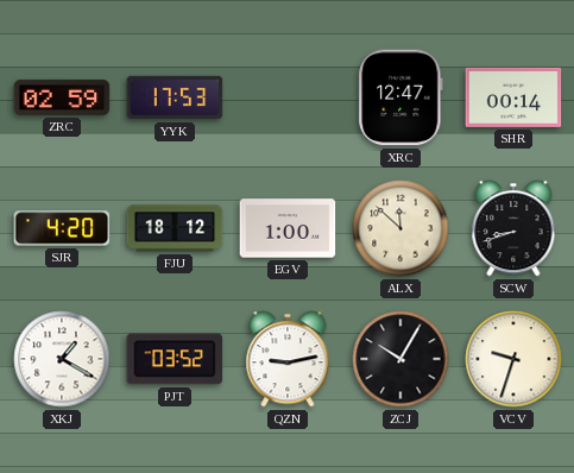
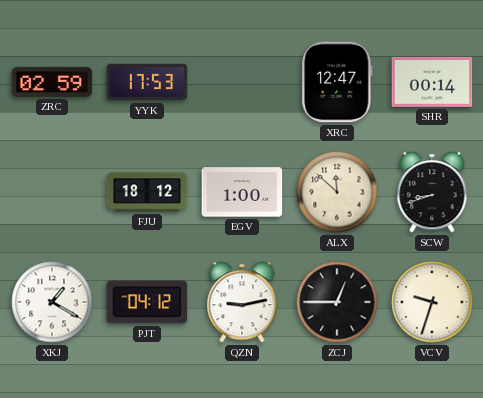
SJR: 4:20 -> none (62, 228)
PJT: 03:52 -> 04:12 (147, 302)
ZCJ: 10:05 -> 12:45 (337, 302)
